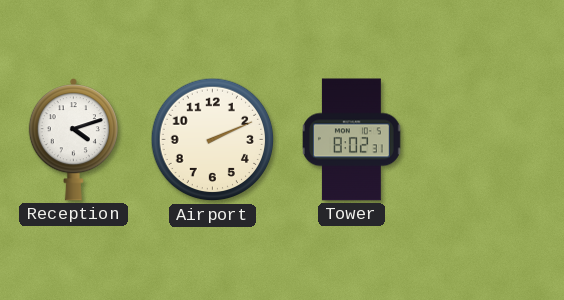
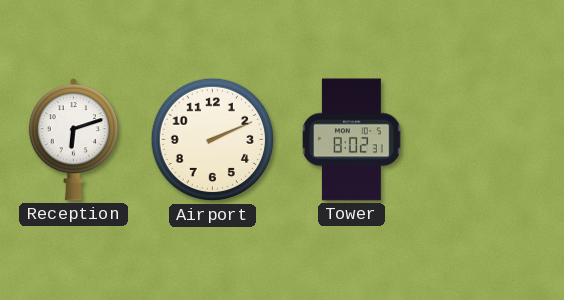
Reception: 4:12 -> 6:12 (73, 140)
